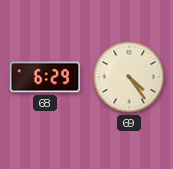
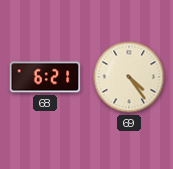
68: 6:29 -> 6:21 (45, 77)
